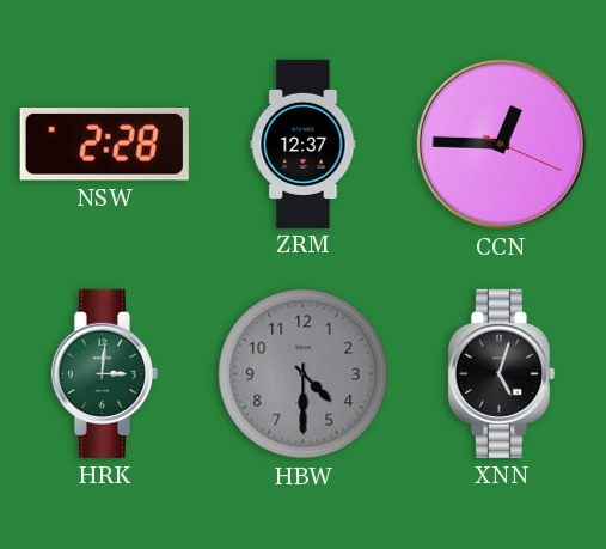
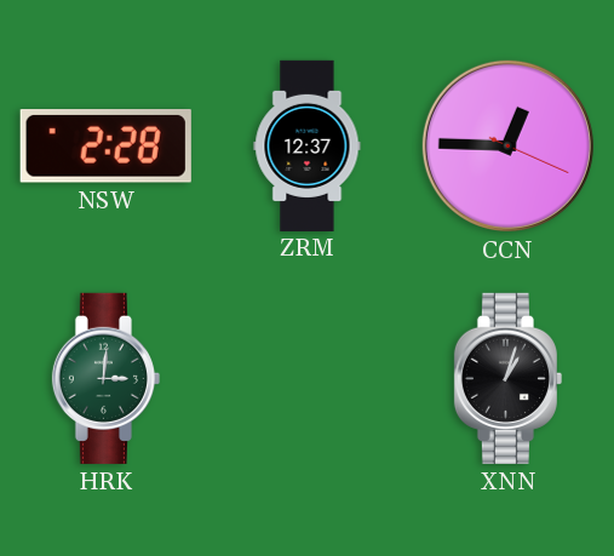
HBW: 4:30 -> none (304, 374)
XNN: 5:03 -> 1:03 (507, 378)
